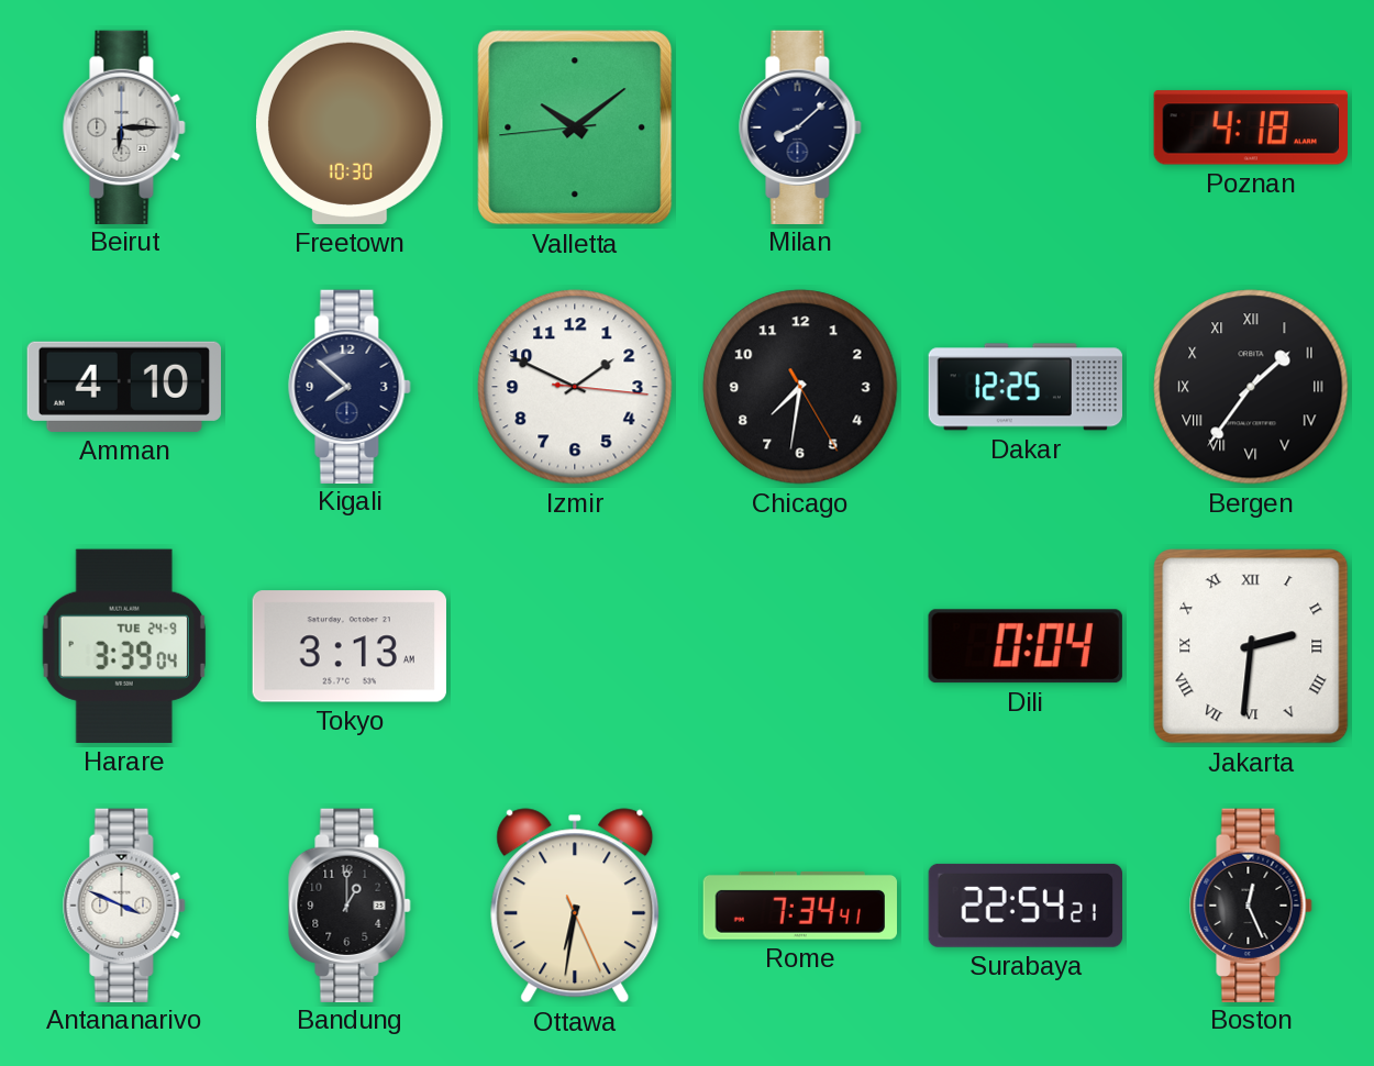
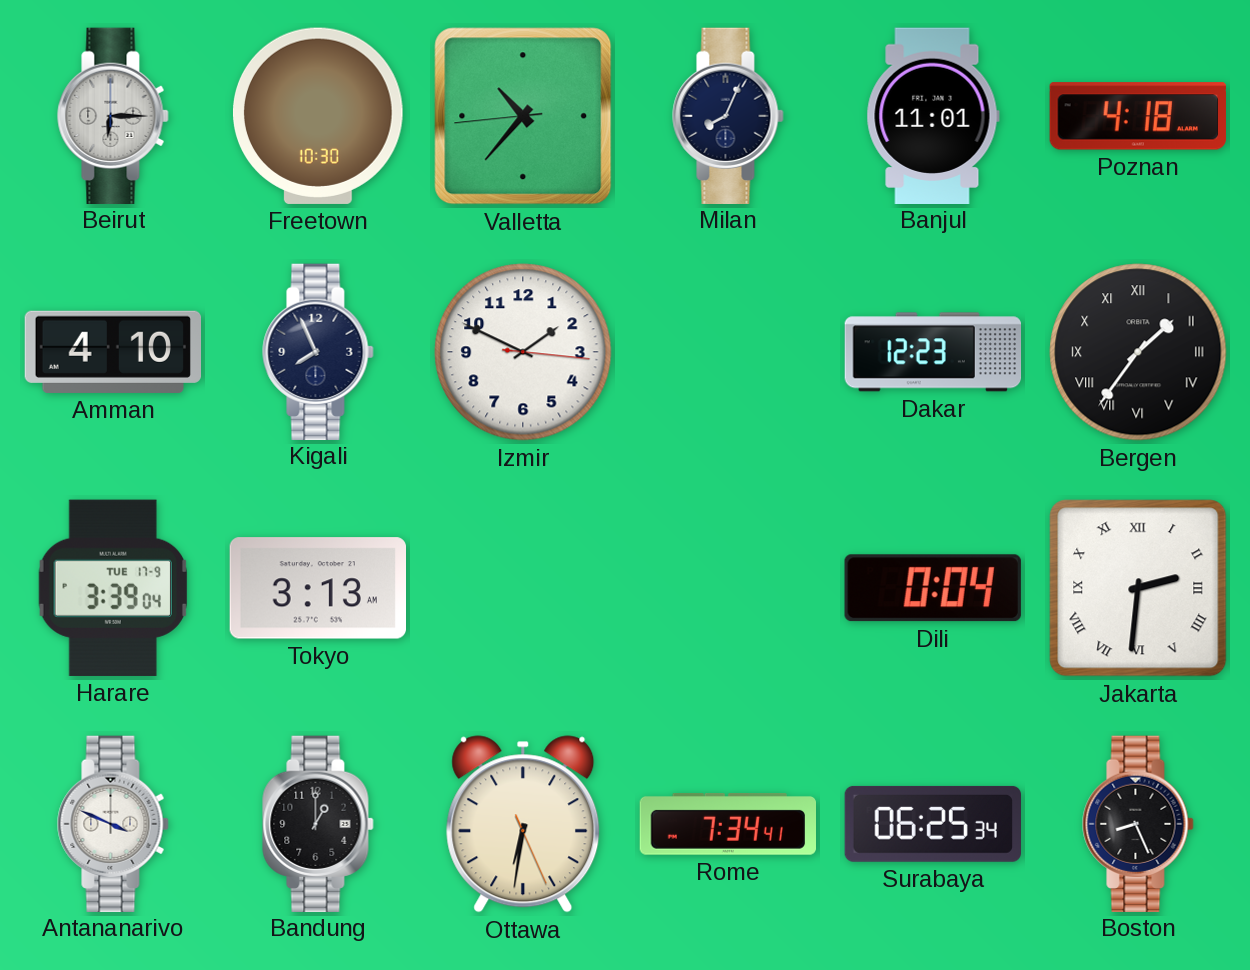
Valletta: 10:08 -> 10:36 (523, 116)
Milan: 8:08 -> 8:04 (728, 115)
Banjul: none -> 11:01 (933, 115)
Kigali: 7:52 -> 7:56 (318, 351)
Chicago: 7:31 -> none (800, 387)
Dakar: 12:25 -> 12:23 (932, 352)
Harare date: TUE 24-9 -> TUE 17-9 (112, 588)
Surabaya: 22:54 -> 06:25 (932, 824)
Boston: 12:26 -> 8:26 (1138, 823)
